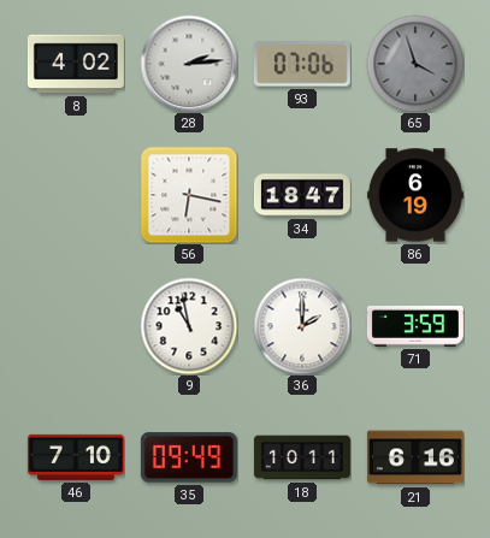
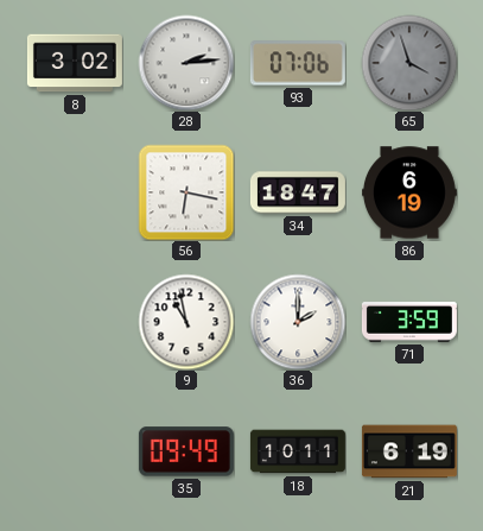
8: 4:02 -> 3:02 (75, 63)
46: 7:10 -> none (76, 457)
21: 6:16 -> 6:19 (409, 451)
